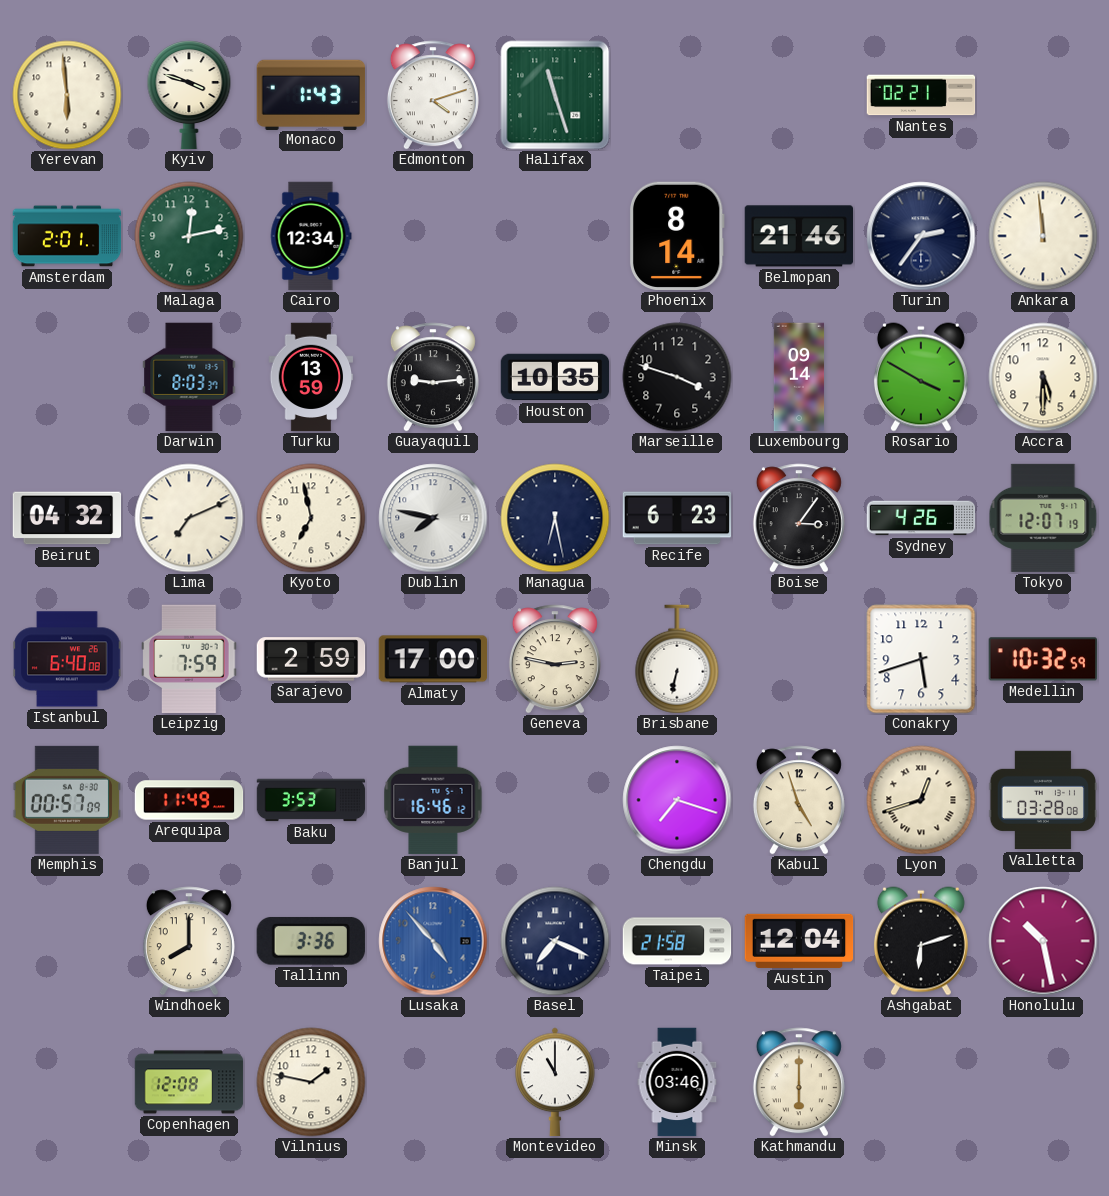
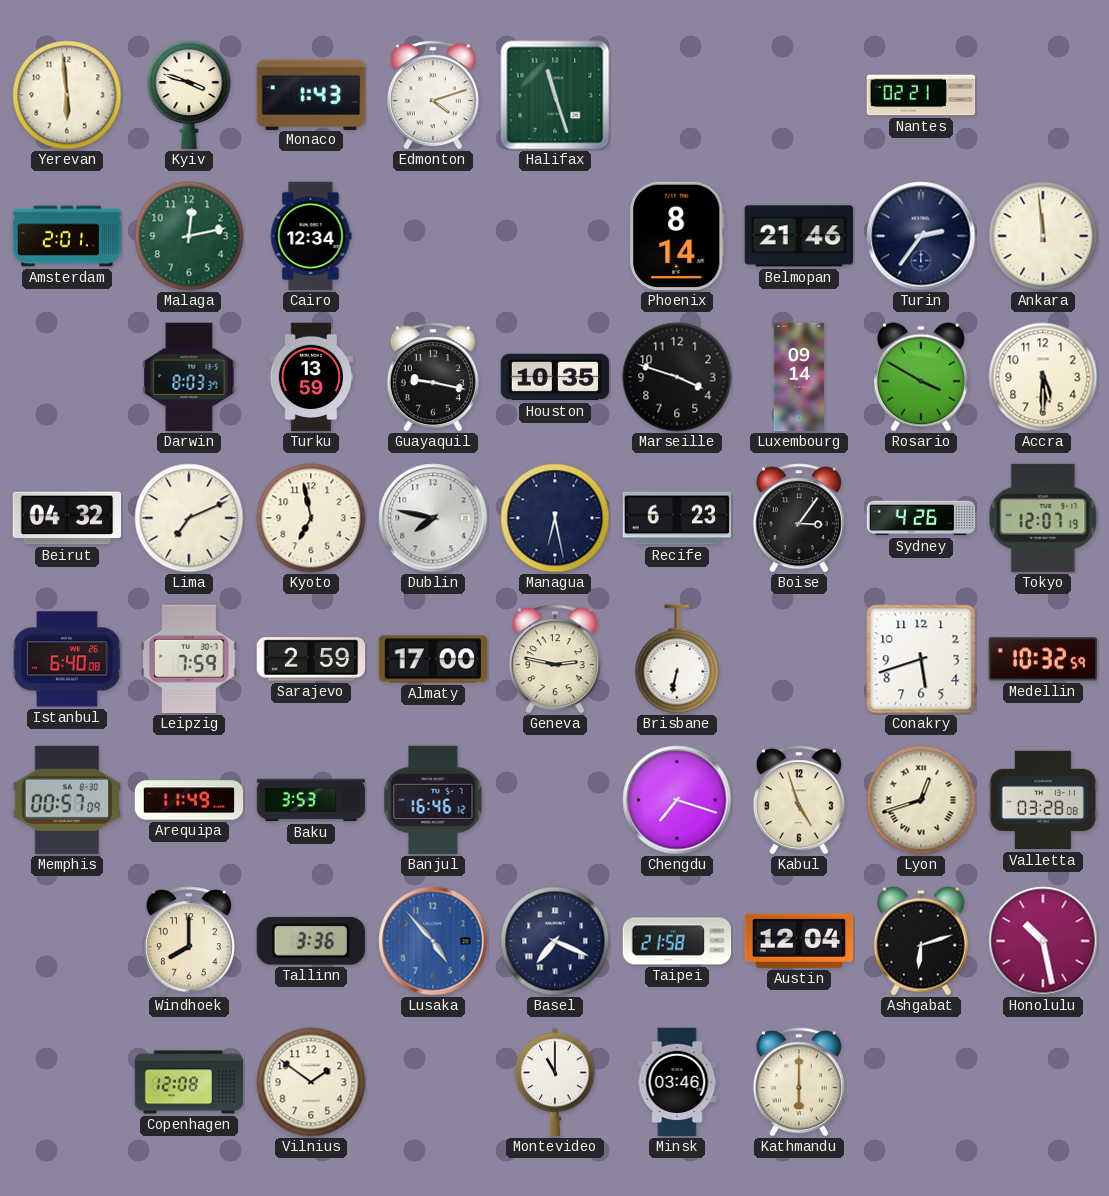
Guayaquil: 9:14 -> 9:17 (433, 377)
Vilnius: 1:47 -> 1:51 (311, 1082)
